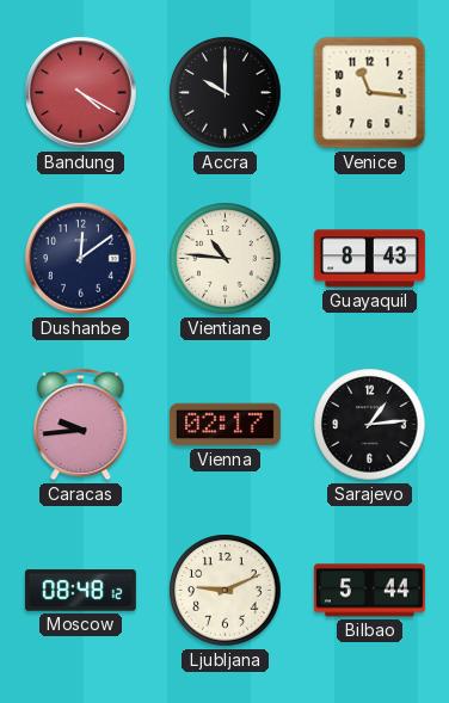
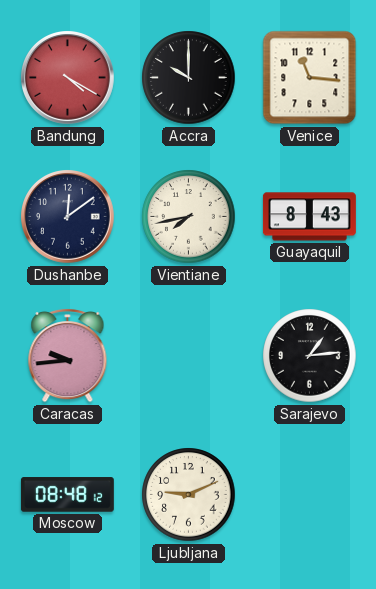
Vientiane: 10:46 -> 7:43 (189, 217)
Vienna: 02:17 -> none (224, 425)
Bilbao: 5:44 -> none (369, 591)
